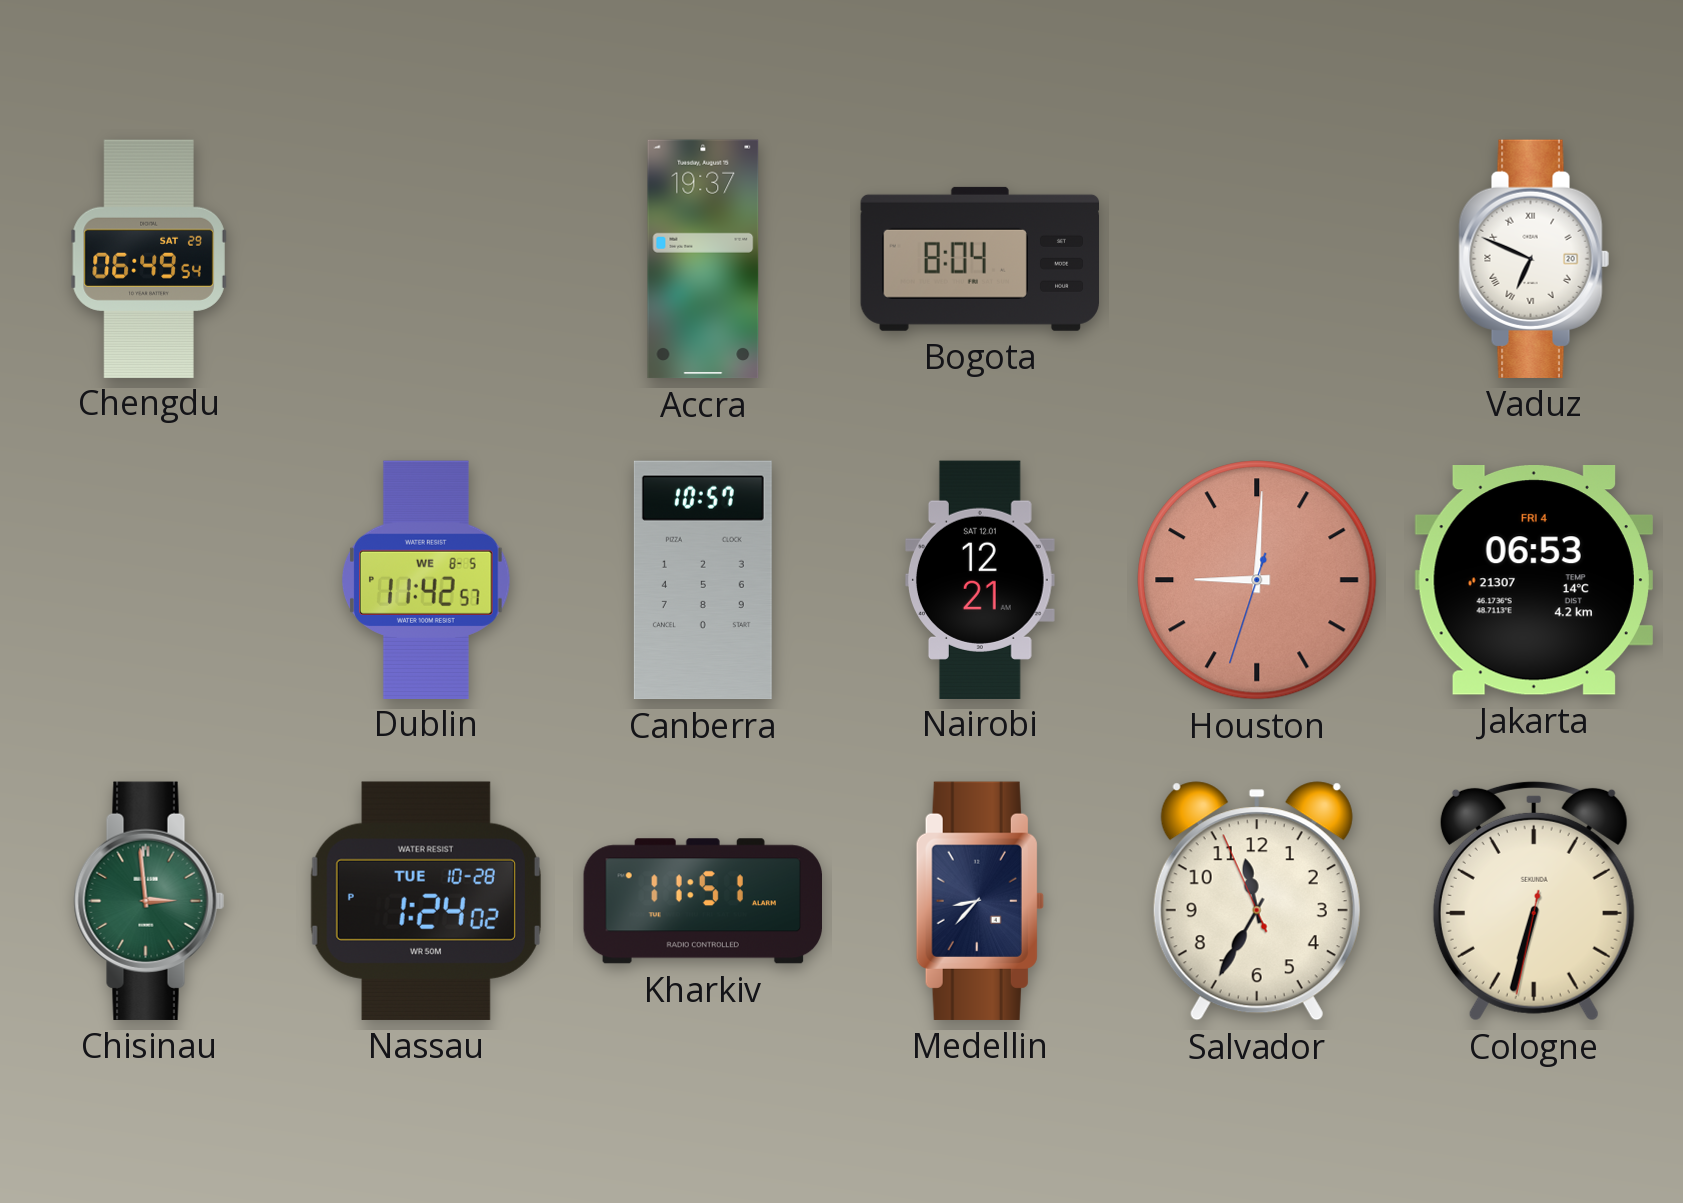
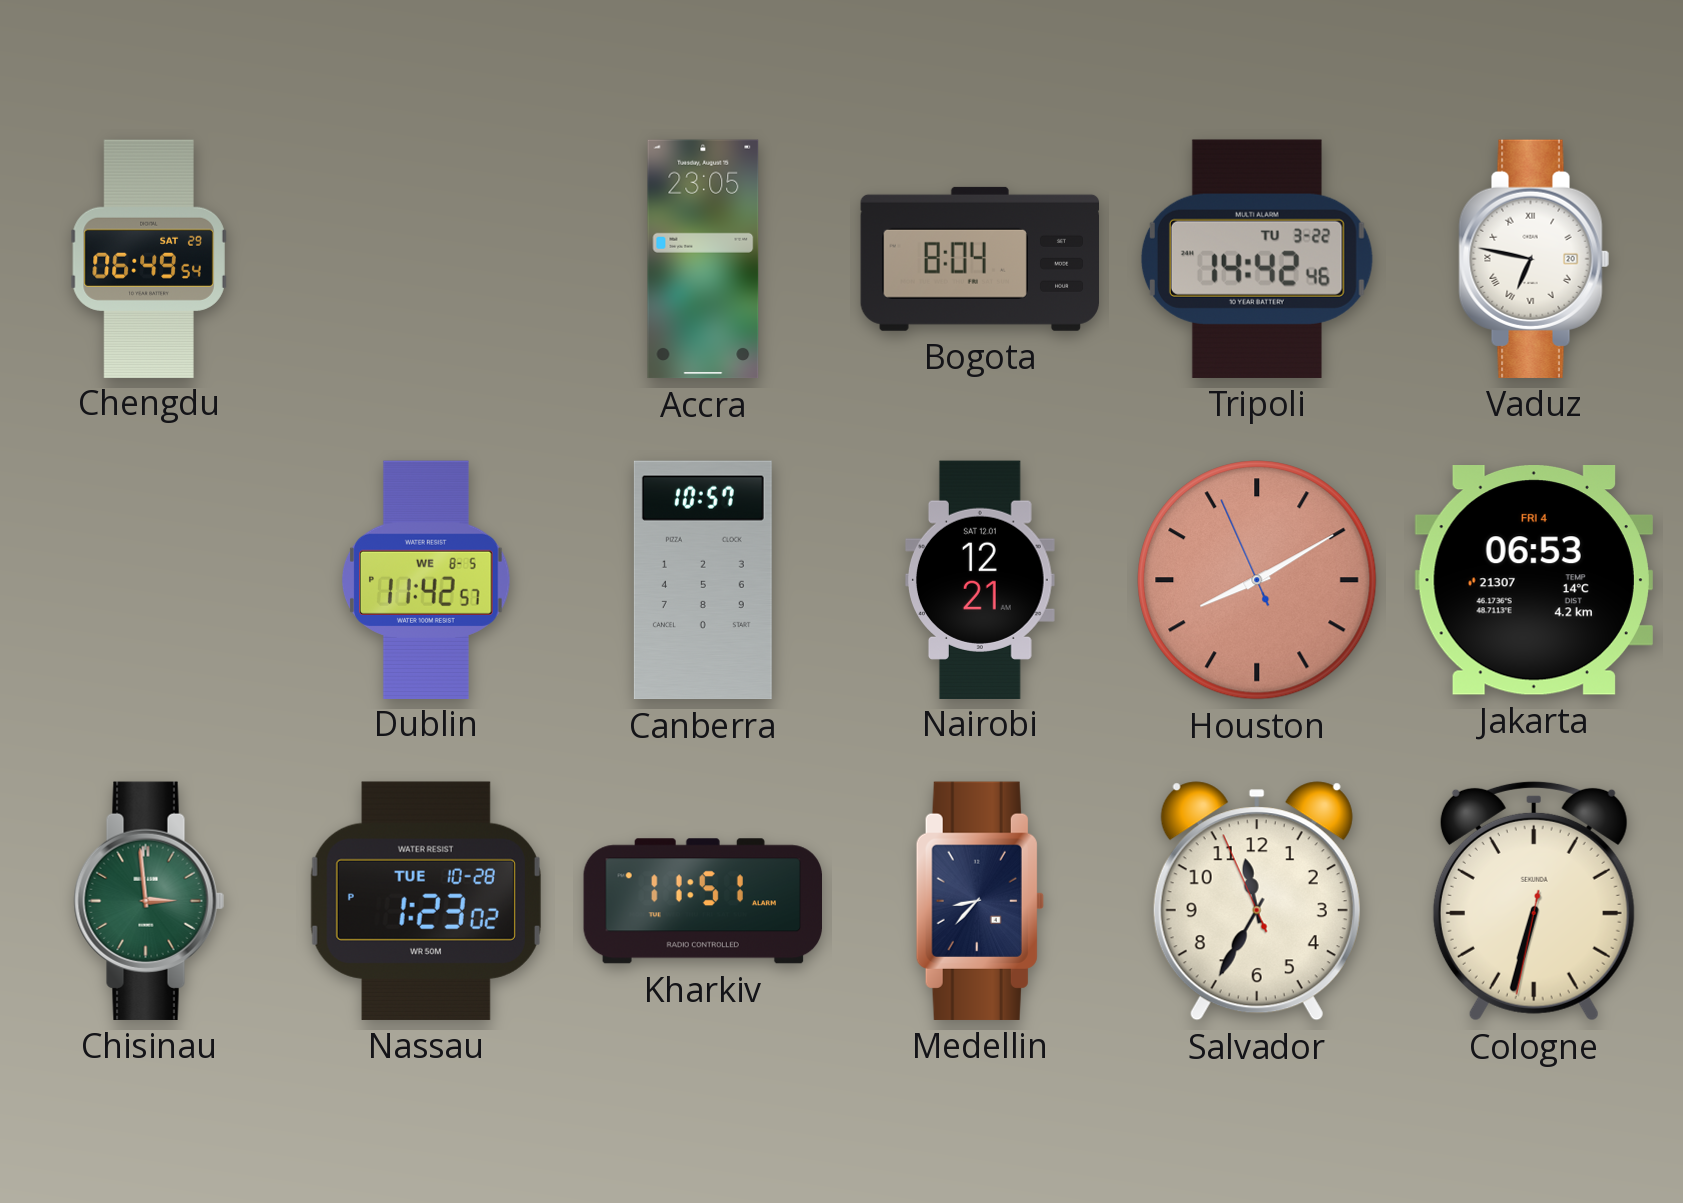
Accra: 19:37 -> 23:05 (703, 259)
Tripoli: none -> 14:42 (1257, 259)
Vaduz: 6:49 -> 6:47 (1534, 259)
Houston: 9:00 -> 8:09 (1257, 580)
Nassau: 1:24 -> 1:23 (426, 901)
